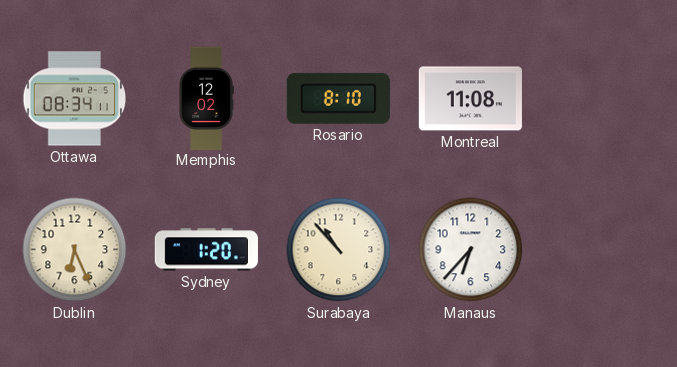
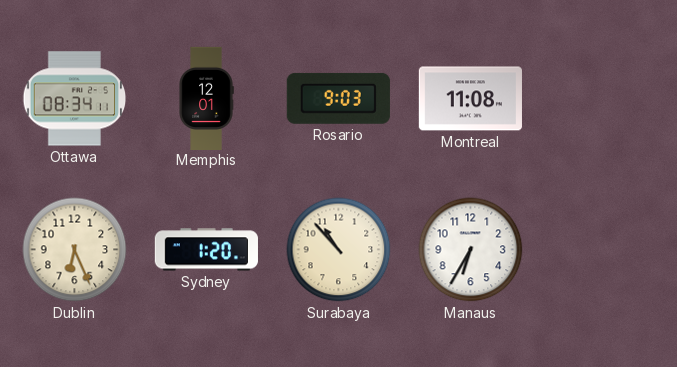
Memphis: 12:02 -> 12:01 (206, 98)
Rosario: 8:10 -> 9:03 (338, 98)
Manaus: 6:37 -> 6:35 (471, 250)
